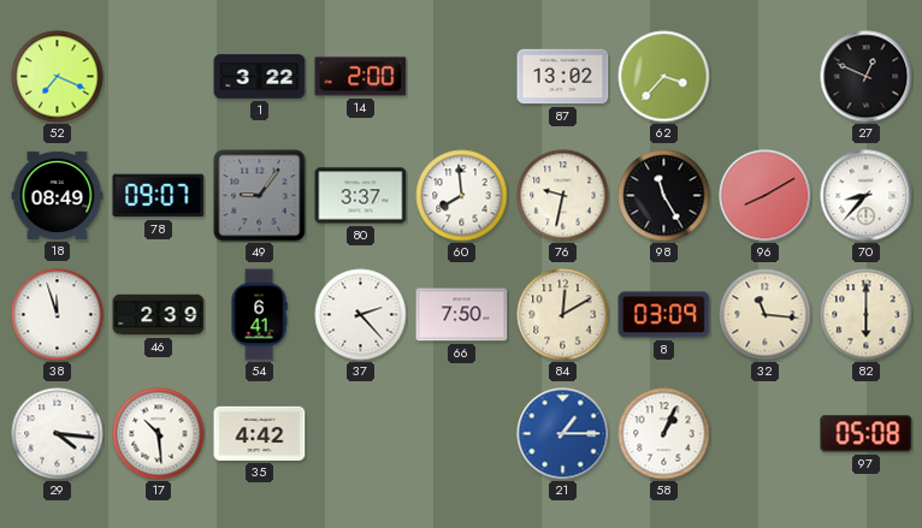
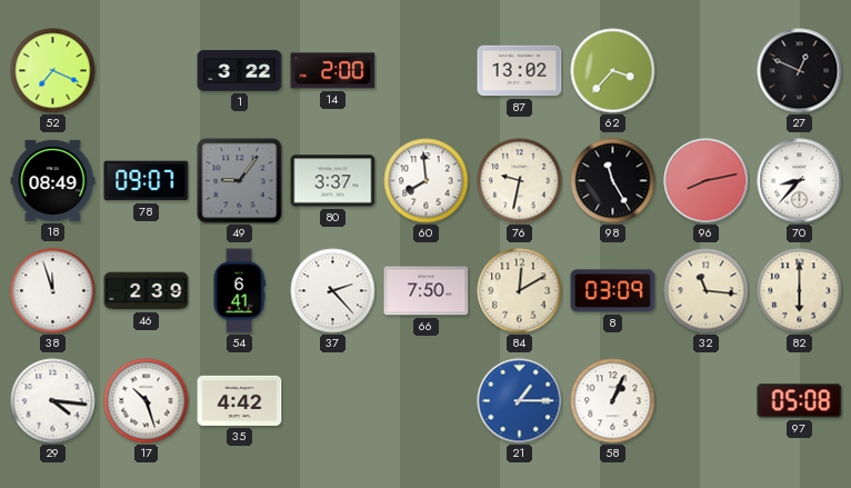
96: 8:10 -> 8:13 (707, 181)
17: 10:29 -> 10:27 (147, 401)
